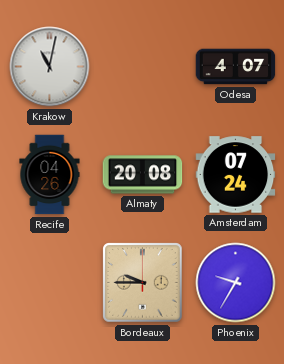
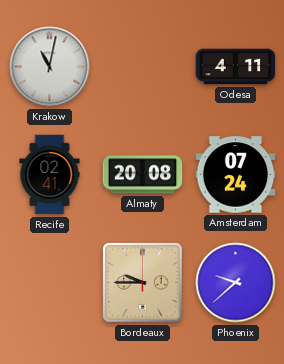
Odesa: 4:07 -> 4:11 (236, 67)
Recife: 04:26 -> 02:41 (50, 175)
Phoenix: 9:35 -> 9:38 (236, 283)
